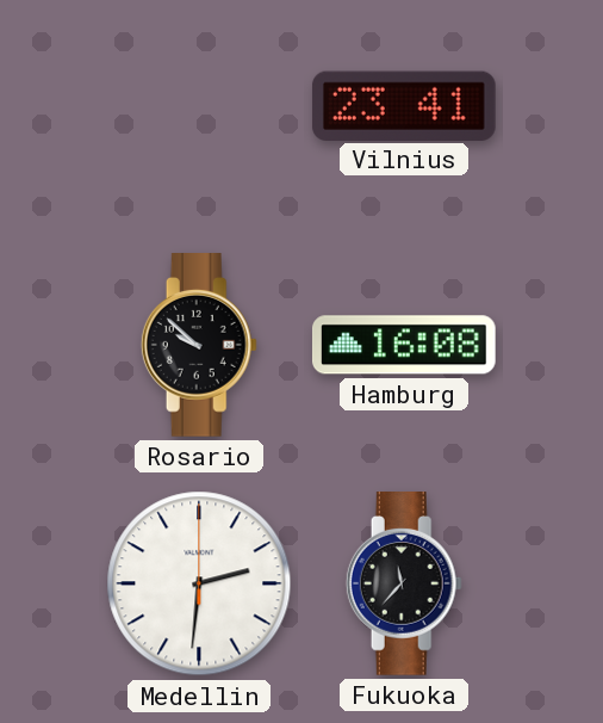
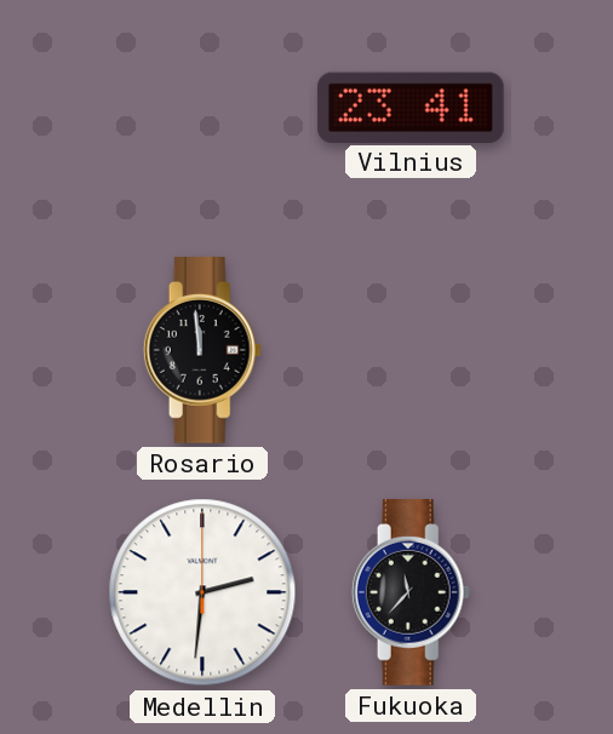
Rosario: 9:52 -> 11:59 (202, 351)
Hamburg: 16:08 -> none (404, 345)
